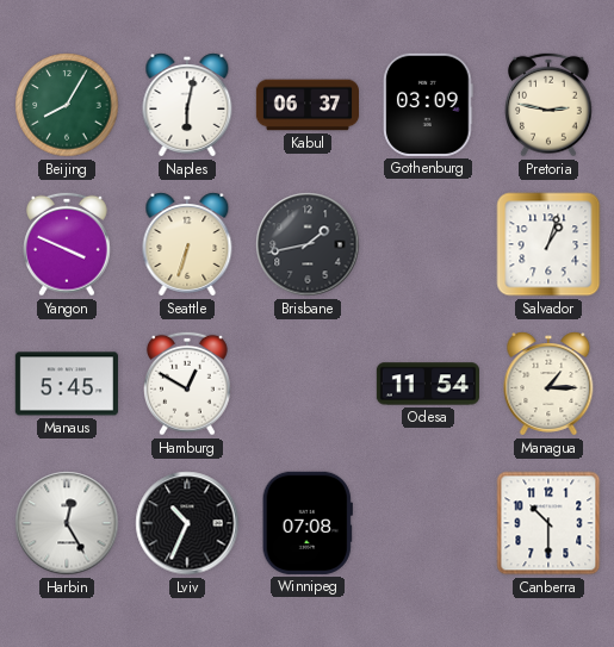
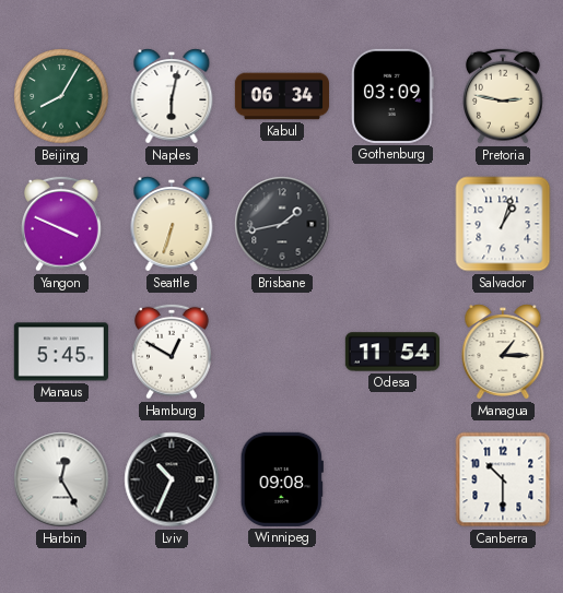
Kabul: 06:37 -> 06:34 (281, 96)
Winnipeg: 07:08 -> 09:08 (282, 479)
